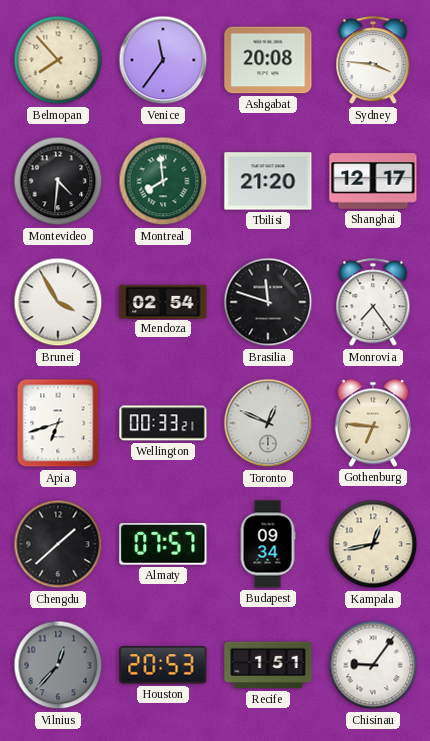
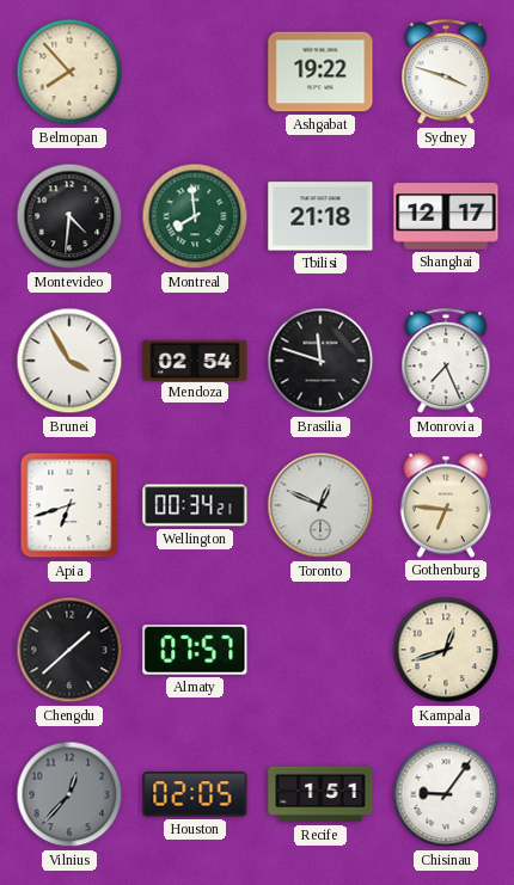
Venice: 11:36 -> none (163, 60)
Ashgabat: 20:08 -> 19:22 (320, 72)
Sydney: 3:46 -> 3:48 (446, 73)
Tbilisi: 21:20 -> 21:18 (320, 216)
Monrovia: 7:24 -> 7:26 (446, 362)
Wellington: 00:33 -> 00:34 (195, 505)
Budapest: 09:34 -> none (268, 544)
Kampala: 12:43 -> 12:42 (446, 650)
Houston: 20:53 -> 02:05 (195, 794)
